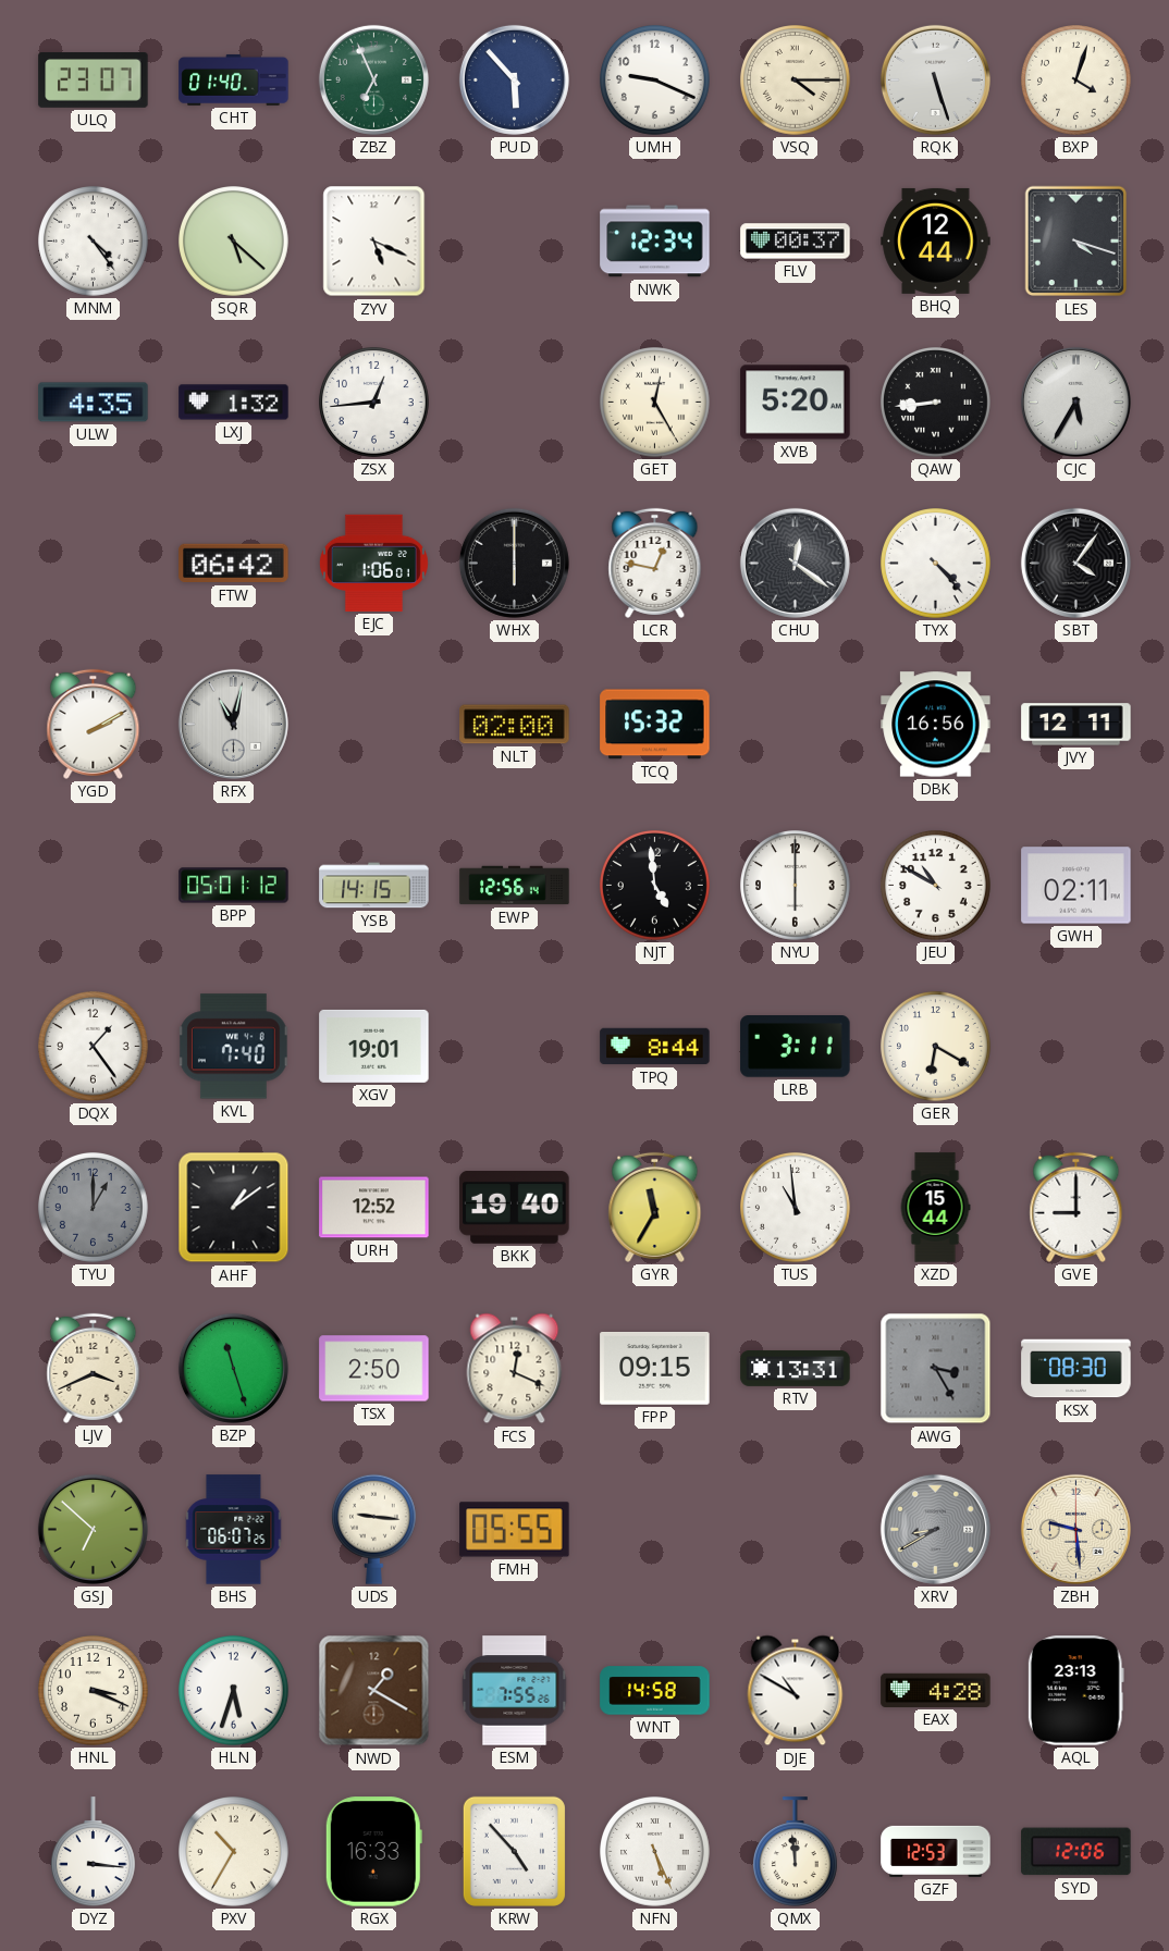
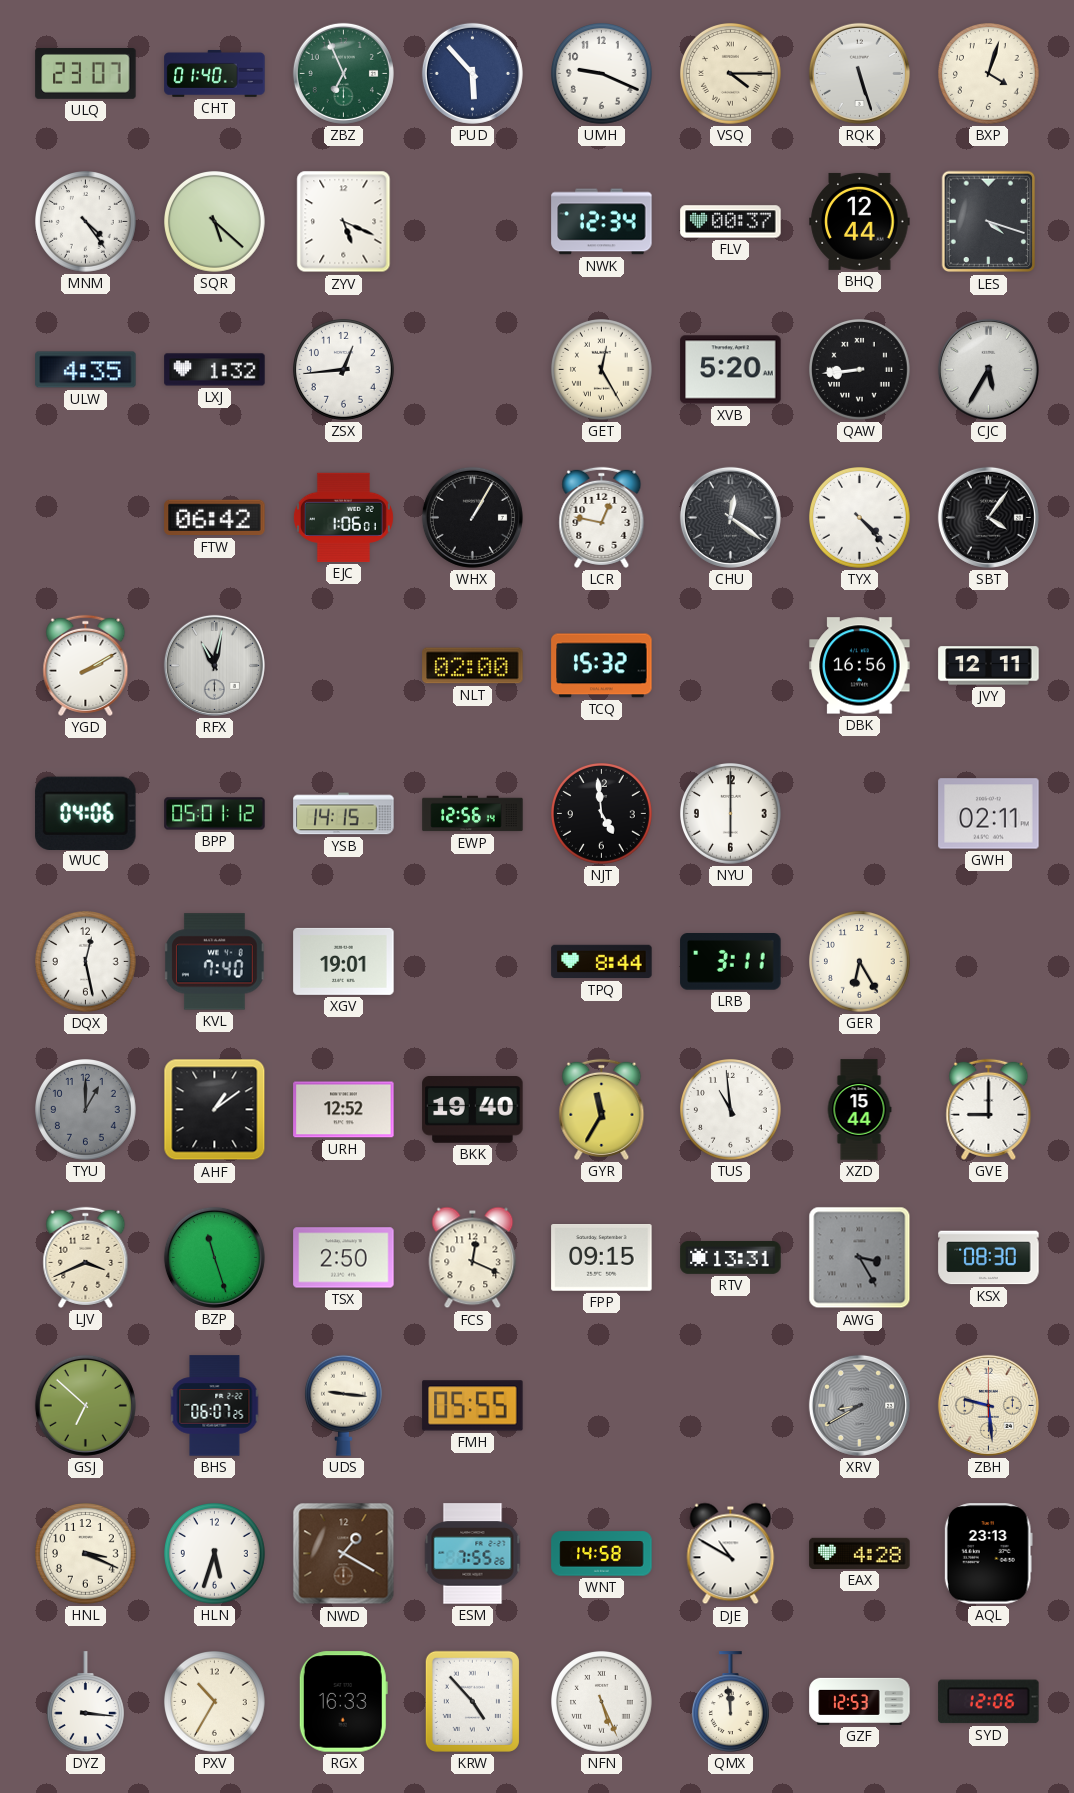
WHX: 6:00 -> 1:05 (472, 517)
WUC: none -> 04:06 (86, 813)
JEU: 10:50 -> none (936, 886)
DQX: 1:24 -> 12:28 (86, 962)
GER: 6:20 -> 6:25 (860, 962)
